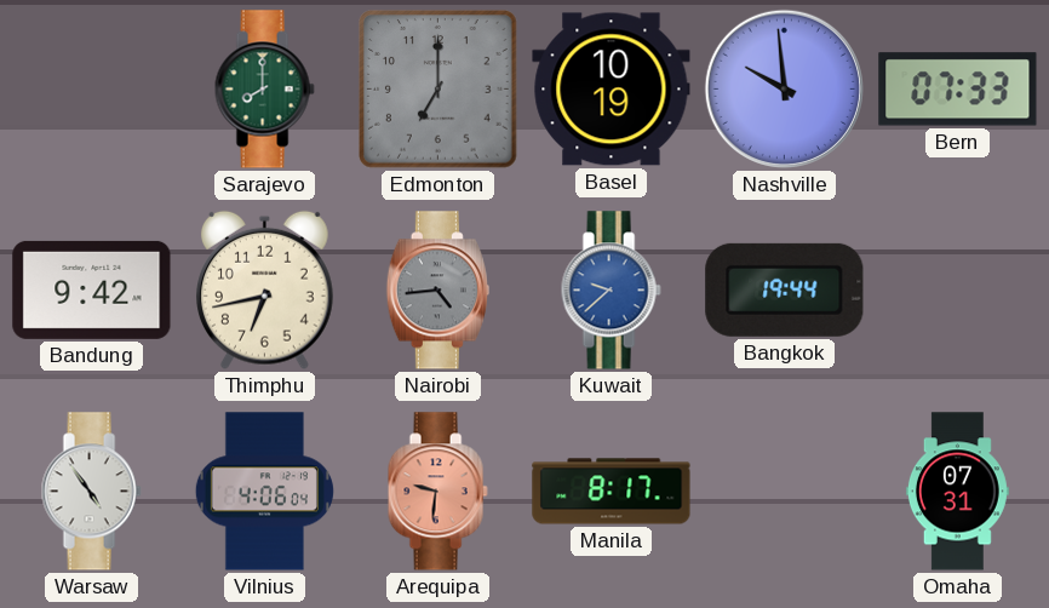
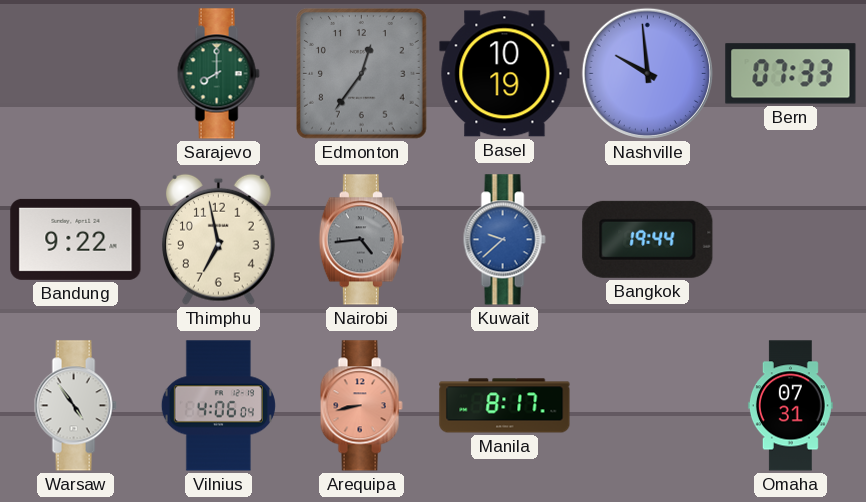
Edmonton: 7:00 -> 12:36 (362, 74)
Bandung: 9:42 -> 9:22 (76, 239)
Thimphu: 6:43 -> 6:58 (219, 239)
Arequipa: 9:31 -> 8:43 (361, 406)
